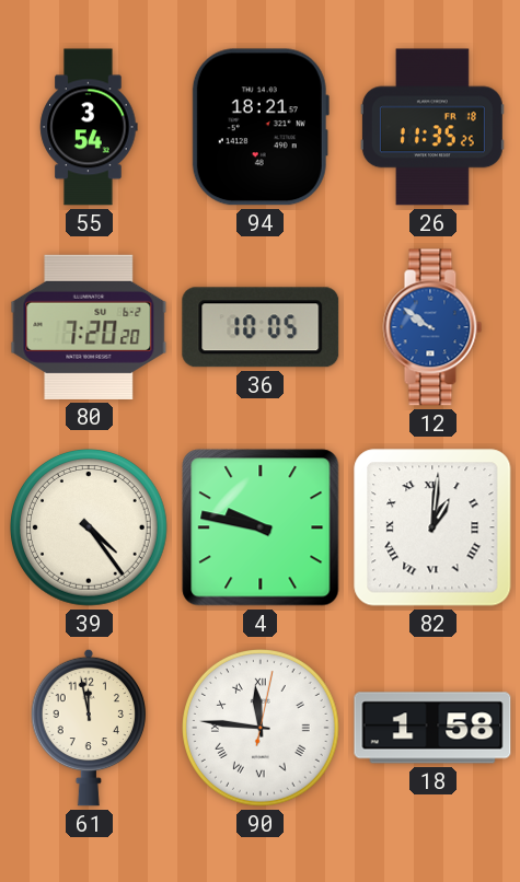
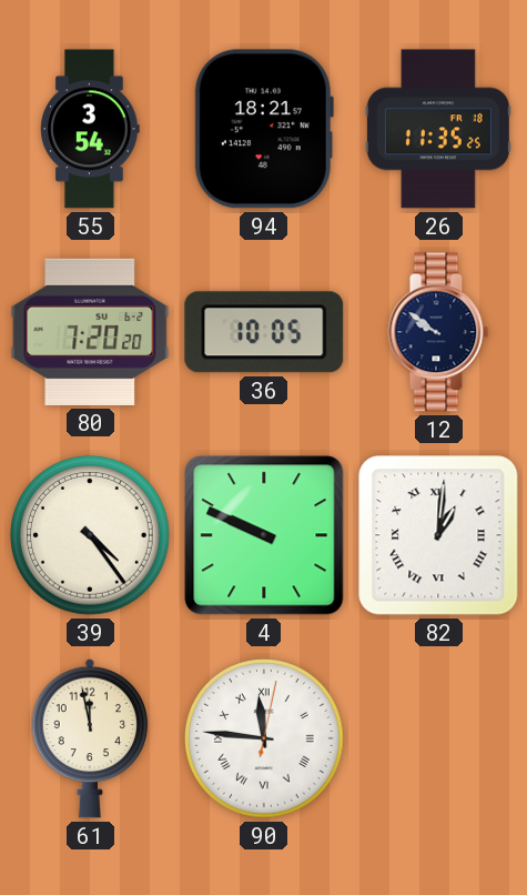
12 dial: blue -> navy (438, 332)
4: 9:47 -> 9:49 (264, 535)
18: 1:58 -> none (432, 728)
